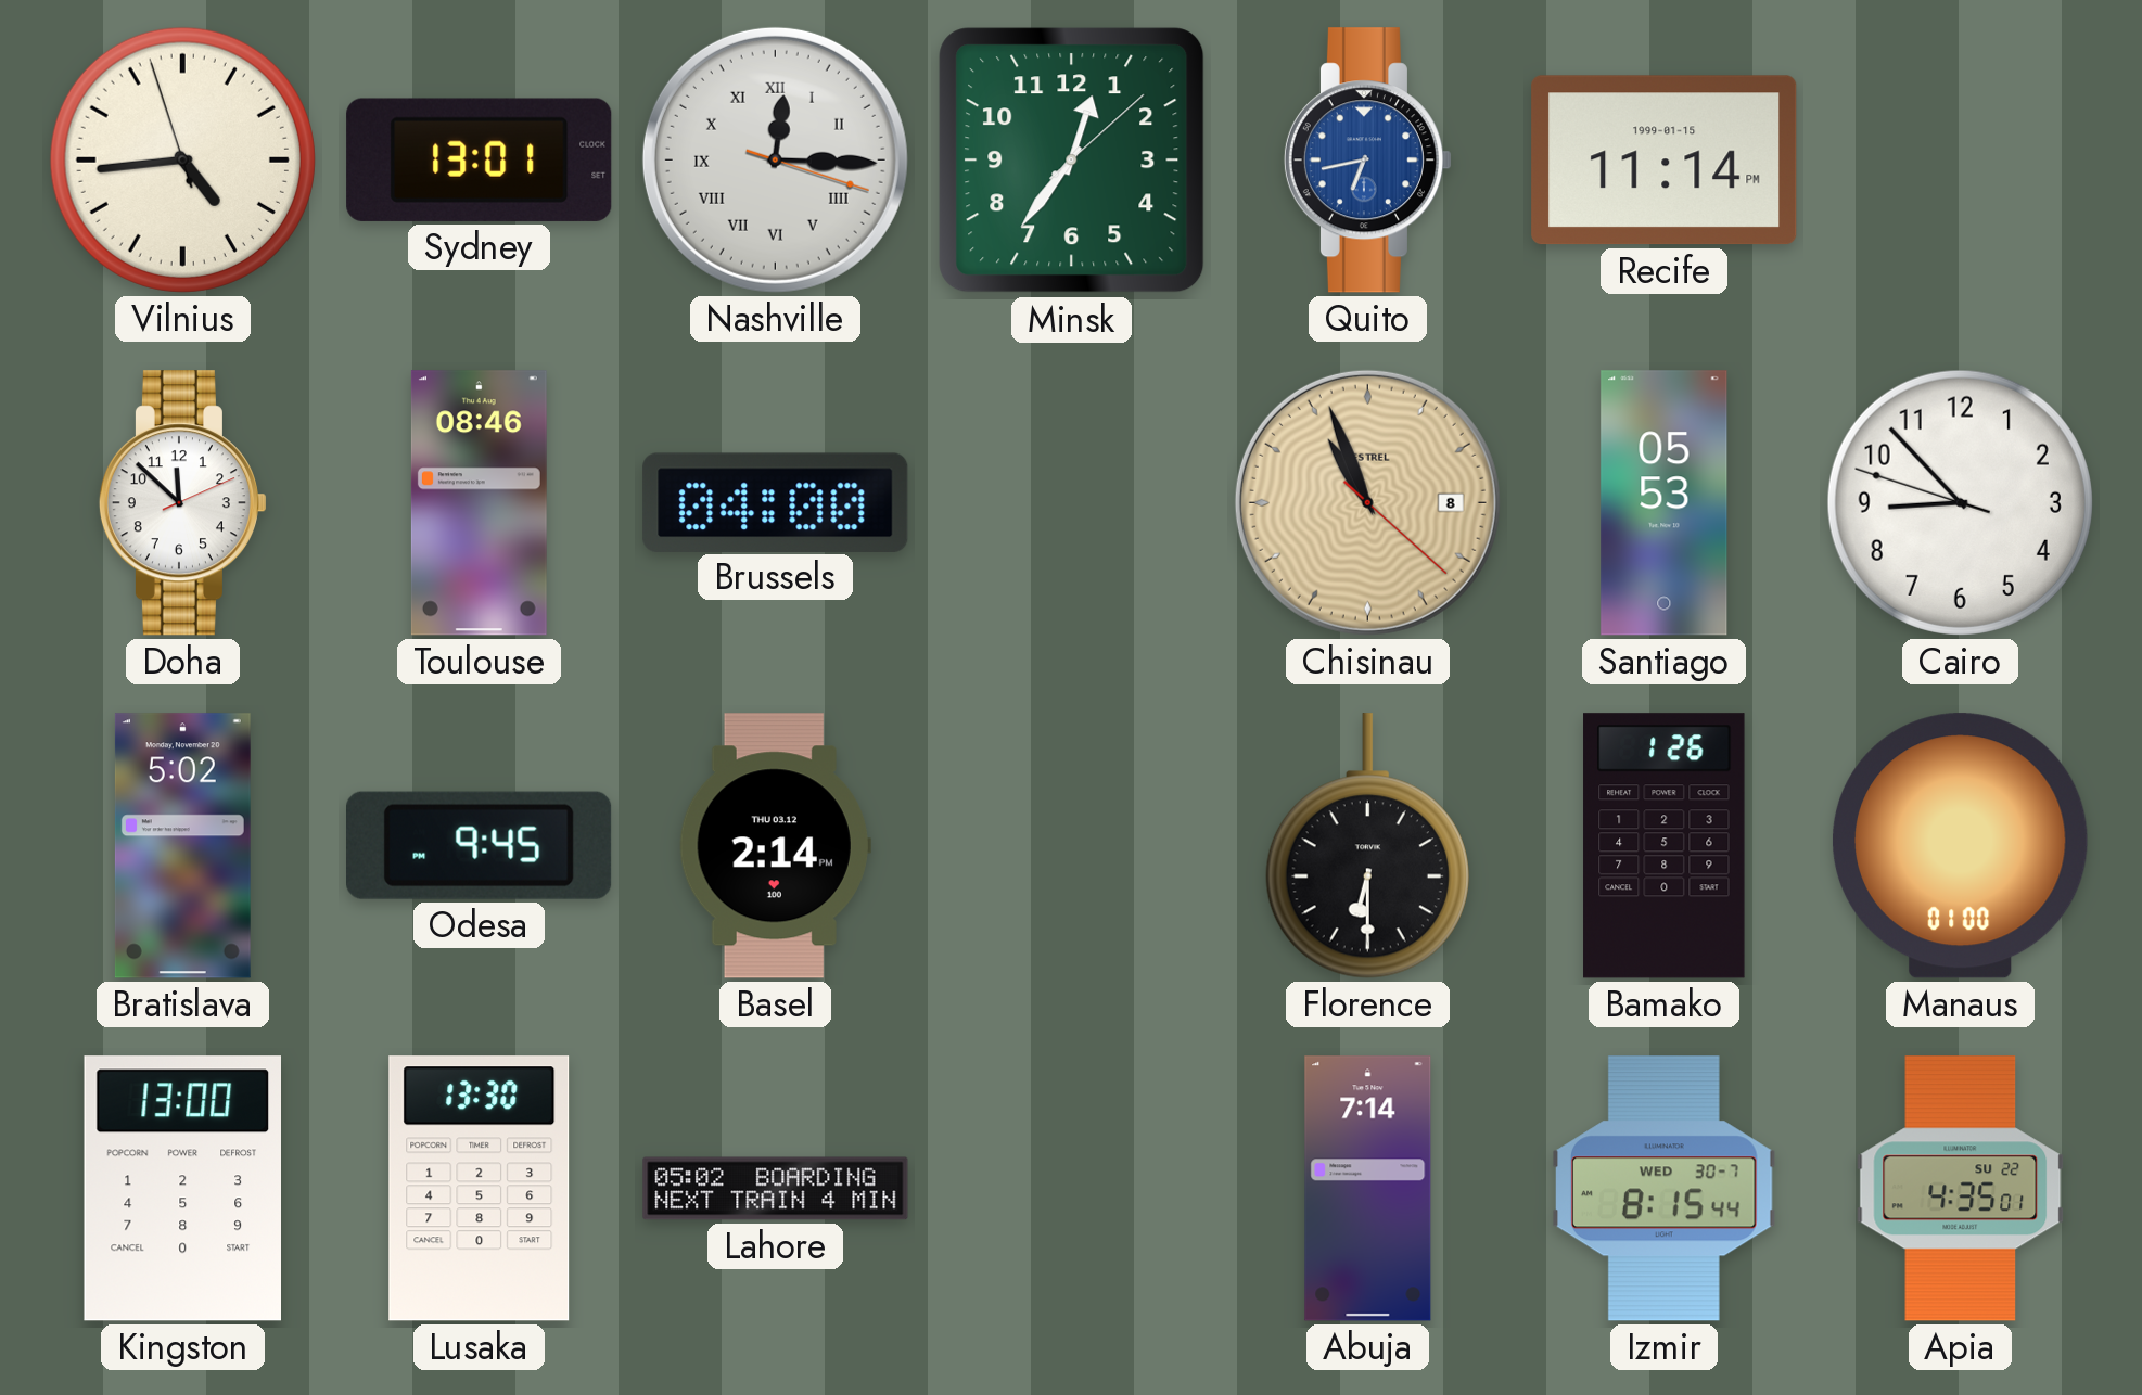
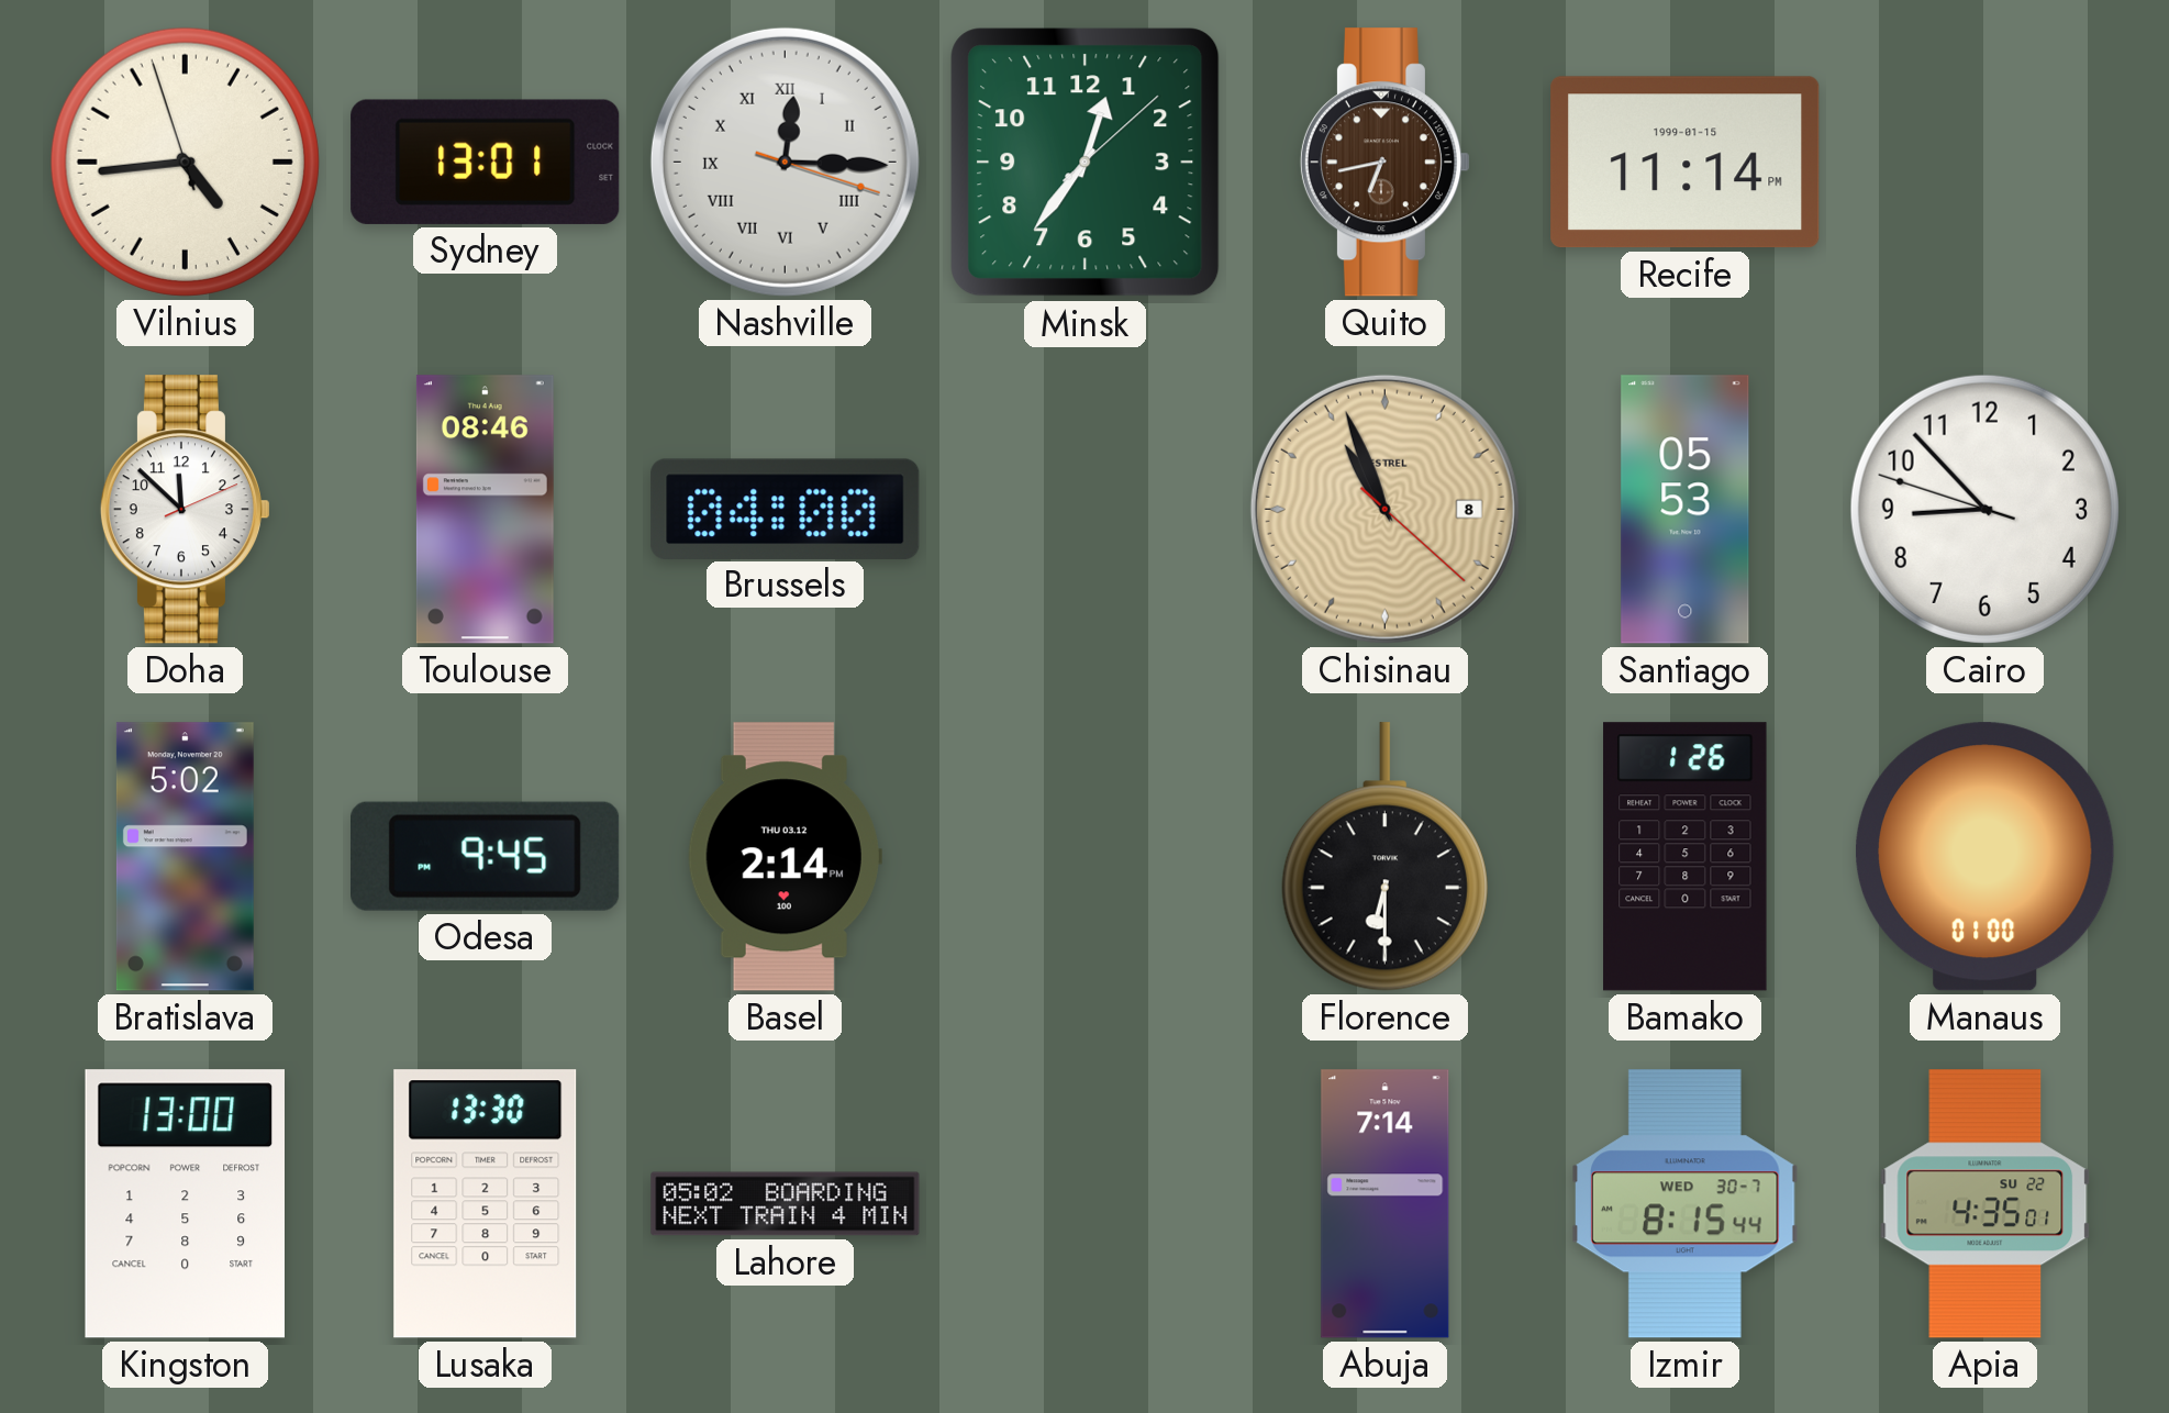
Quito dial: blue -> brown (1384, 163)
